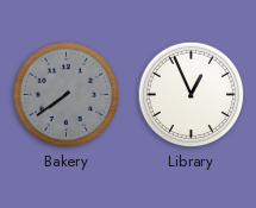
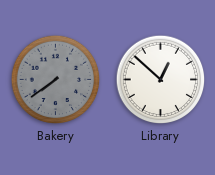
Library: 12:56 -> 12:52 (161, 80)
